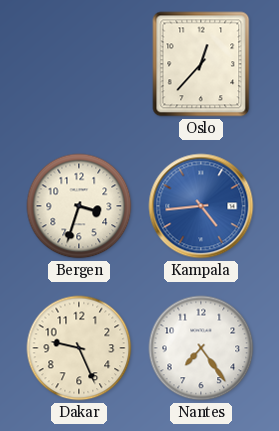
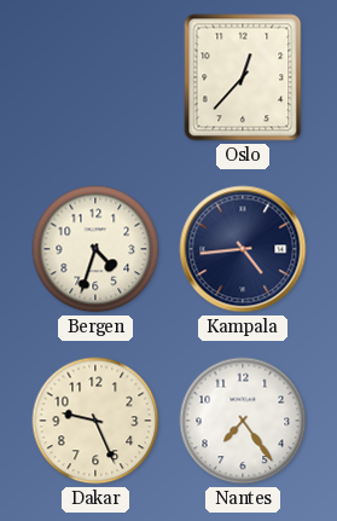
Bergen: 3:33 -> 4:33 (95, 249)
Kampala dial: blue -> navy (243, 249)
